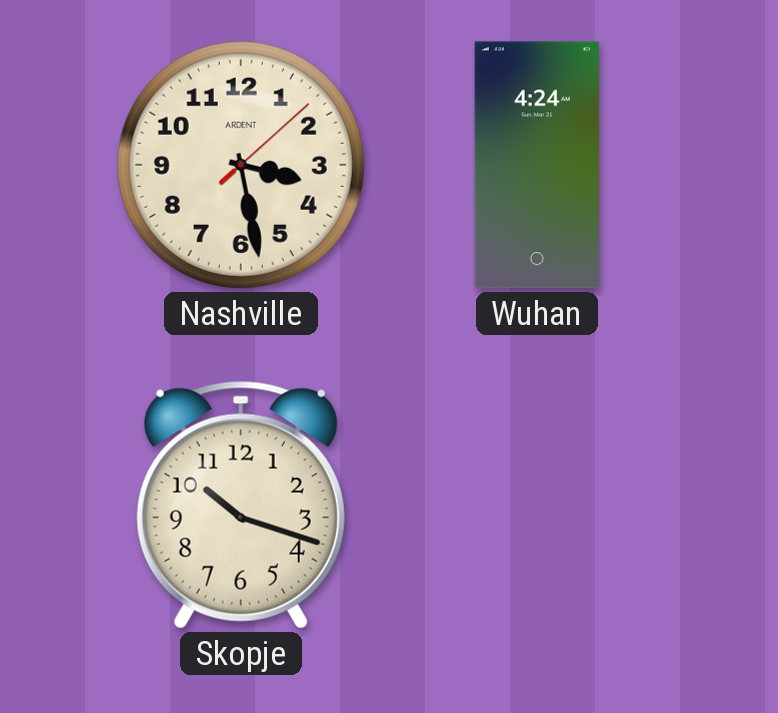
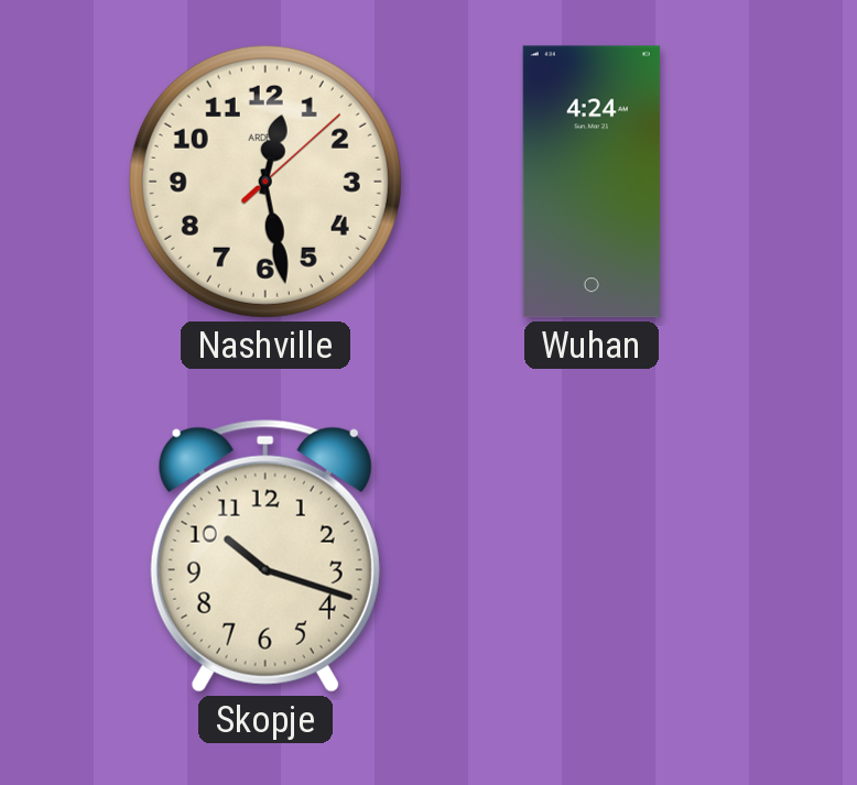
Nashville: 3:28 -> 12:28 (265, 182)
